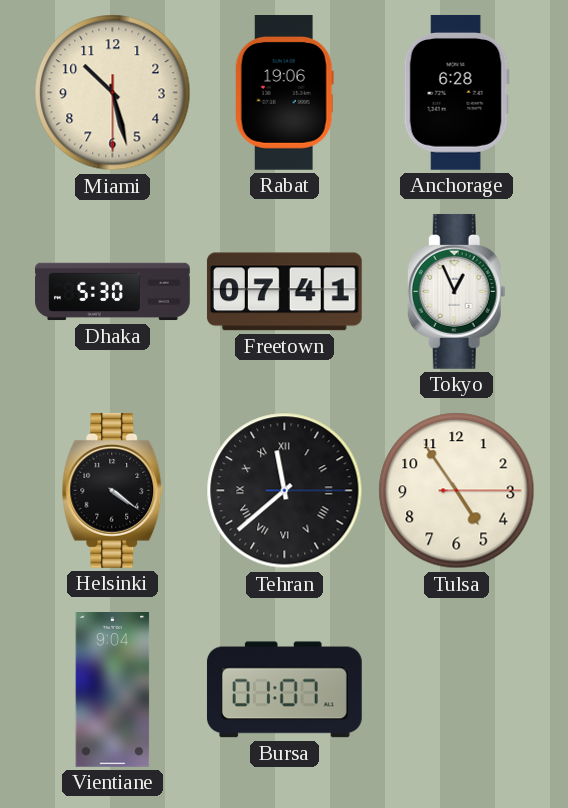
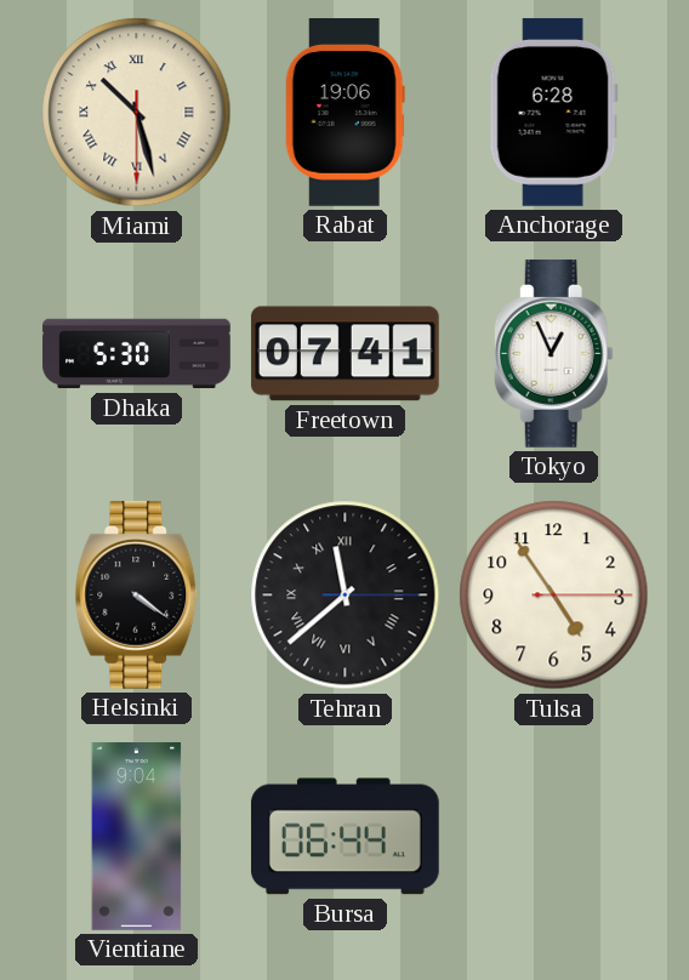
Miami numerals: Arabic -> Roman (137, 113)
Bursa: 01:07 -> 06:44 (344, 837)
